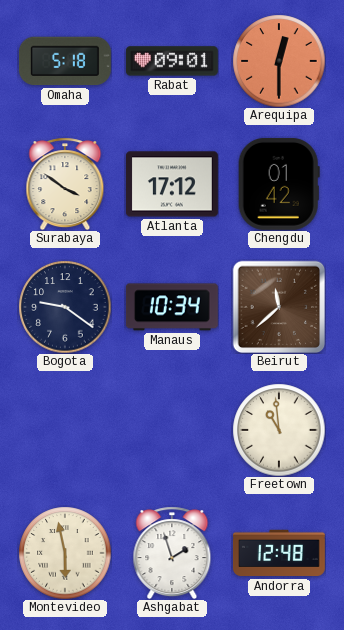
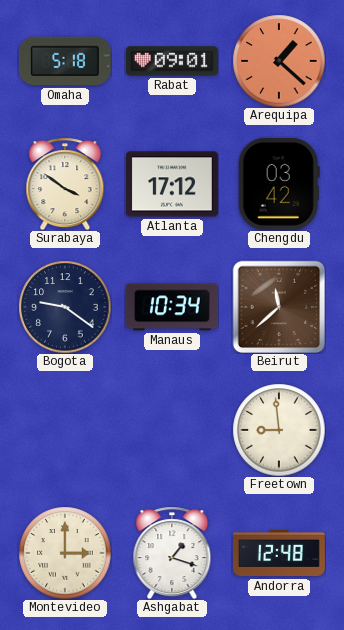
Arequipa: 12:30 -> 1:22 (279, 61)
Chengdu: 01:42 -> 03:42 (279, 184)
Freetown: 10:59 -> 8:59 (279, 430)
Montevideo: 5:58 -> 3:00 (65, 553)
Ashgabat: 1:57 -> 1:18 (172, 553)
